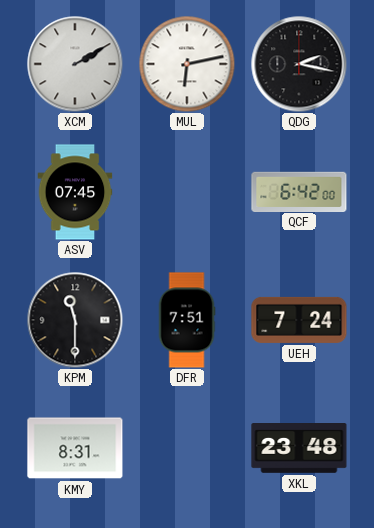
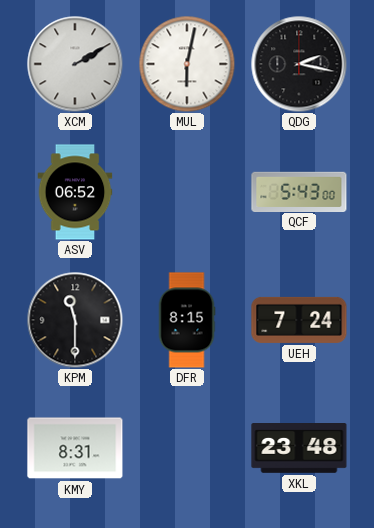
MUL: 6:13 -> 6:02 (187, 64)
ASV: 07:45 -> 06:52 (75, 192)
QCF: 6:42 -> 5:43 (299, 191)
DFR: 7:51 -> 8:15 (187, 320)
